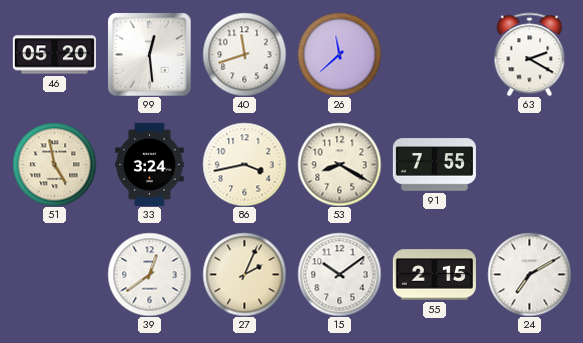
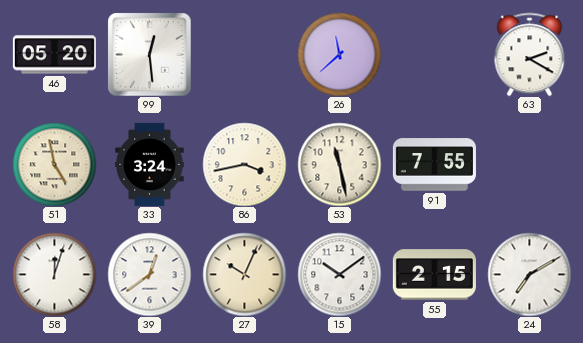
40: 11:42 -> none (244, 54)
53: 8:20 -> 11:28 (339, 164)
58: none -> 12:03 (54, 274)
27: 2:04 -> 10:04 (244, 274)
